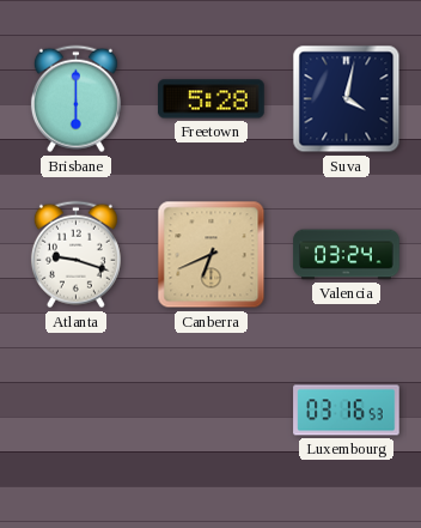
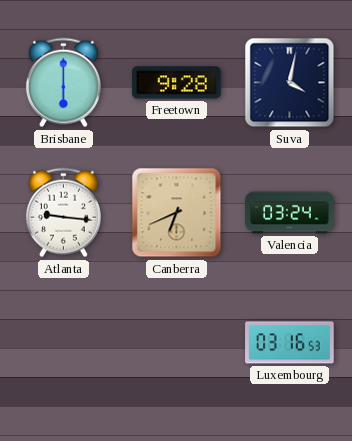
Freetown: 5:28 -> 9:28 (177, 83)
Atlanta: 9:18 -> 9:16 (63, 213)
